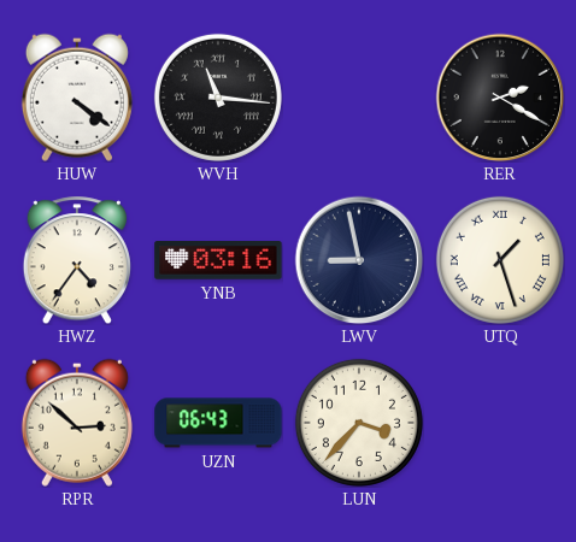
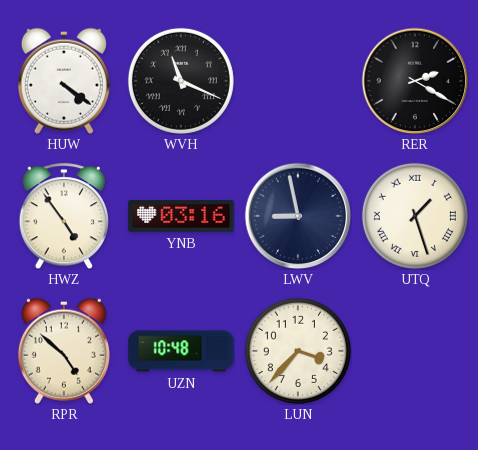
WVH: 11:16 -> 11:19 (181, 81)
HWZ: 4:36 -> 4:54 (64, 216)
RPR: 2:52 -> 4:52 (64, 351)
UZN: 06:43 -> 10:48 (181, 351)
